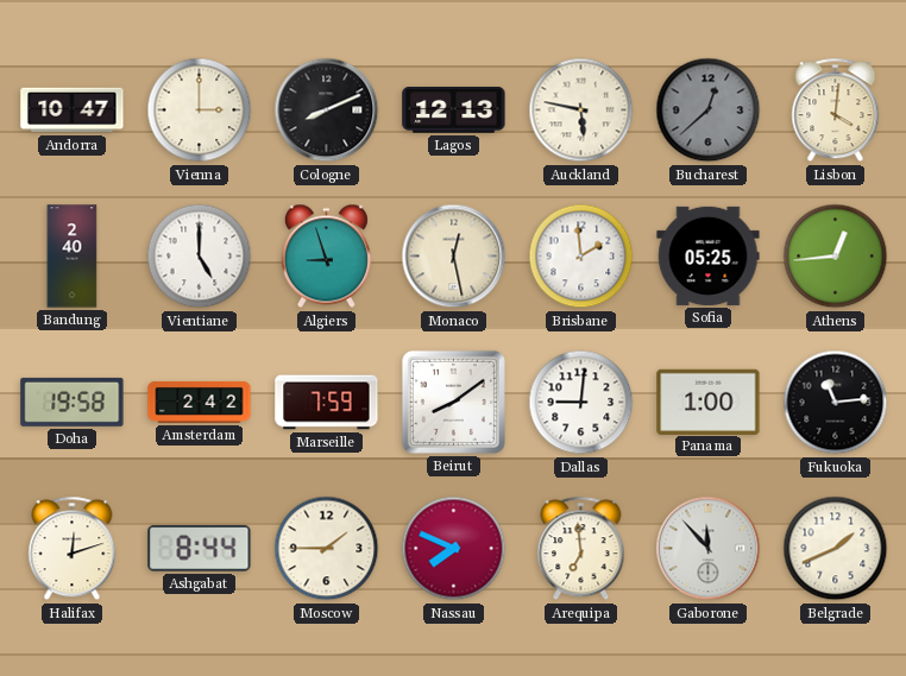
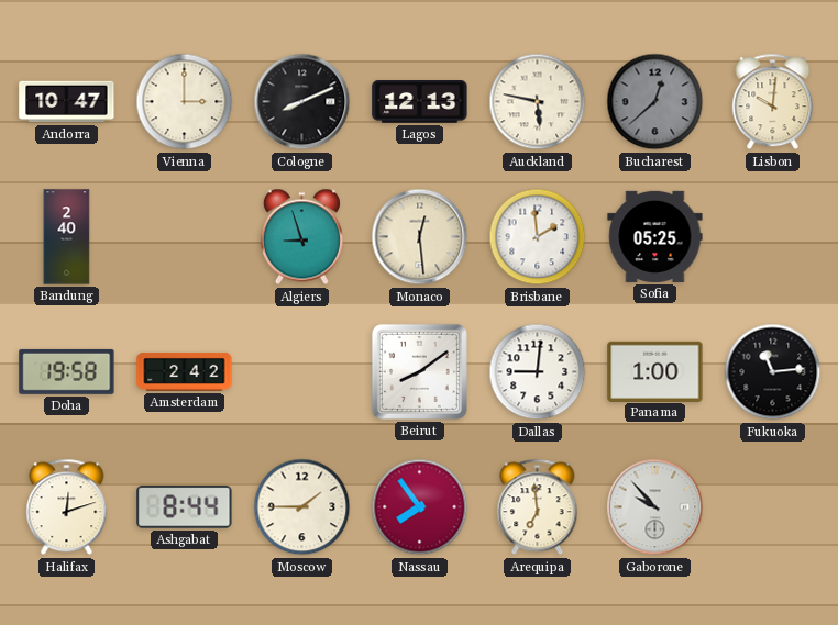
Lisbon: 4:01 -> 10:01 (773, 102)
Vientiane: 5:00 -> none (200, 257)
Monaco: 12:28 -> 12:29 (420, 237)
Athens: 12:44 -> none (836, 257)
Marseille: 7:59 -> none (327, 403)
Nassau: 7:49 -> 7:54 (420, 507)
Gaborone: 11:53 -> 9:53 (655, 507)
Belgrade: 1:41 -> none (836, 549)
